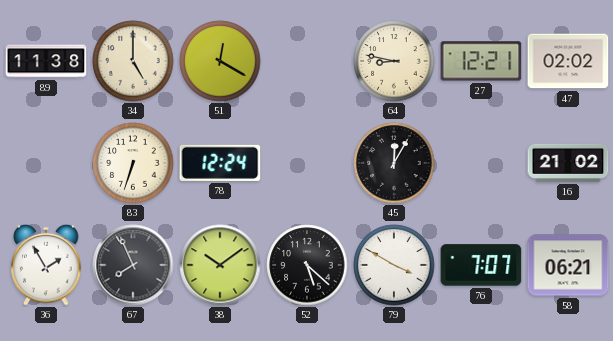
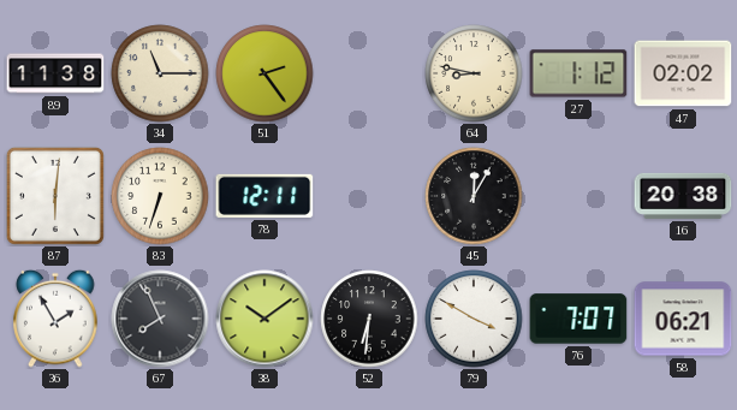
34: 5:00 -> 11:15 (160, 73)
51: 12:20 -> 2:24 (265, 73)
27: 12:21 -> 1:12 (578, 73)
87: none -> 6:01 (55, 196)
78: 12:24 -> 12:11 (265, 196)
16: 21:02 -> 20:38 (683, 196)
52: 5:22 -> 6:31 (369, 319)
